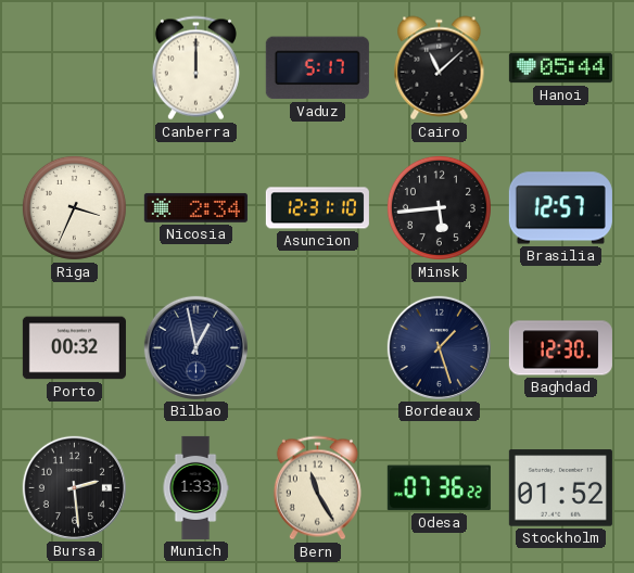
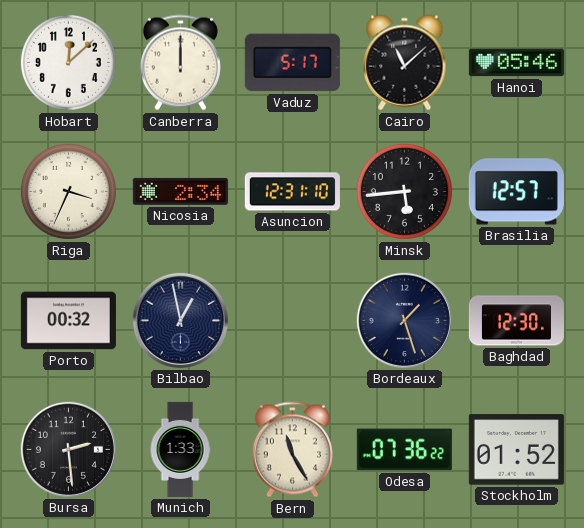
Hobart: none -> 12:08 (68, 62)
Hanoi: 05:44 -> 05:46 (516, 63)
